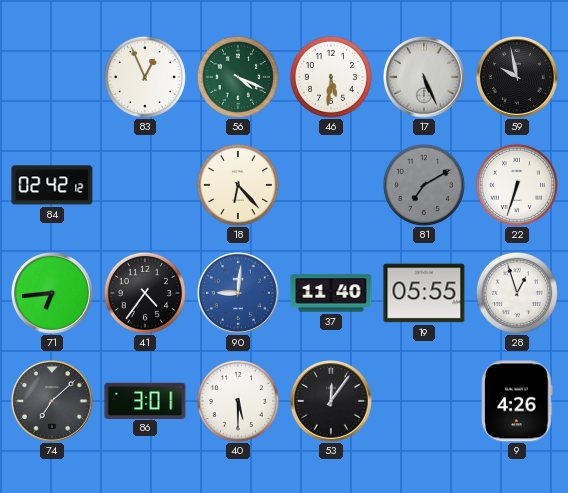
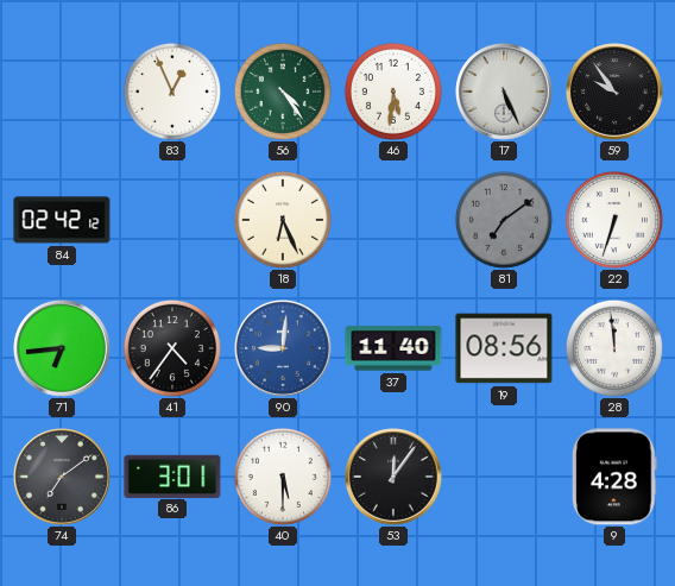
56: 4:19 -> 4:24 (283, 92)
59: 9:58 -> 9:54 (616, 93)
18: 6:23 -> 6:26 (283, 220)
81: 7:10 -> 7:09 (504, 220)
19: 05:55 -> 08:56 (504, 348)
28: 12:57 -> 11:59 (614, 348)
74: 7:08 -> 7:09 (63, 478)
9: 4:26 -> 4:28 (614, 477)
